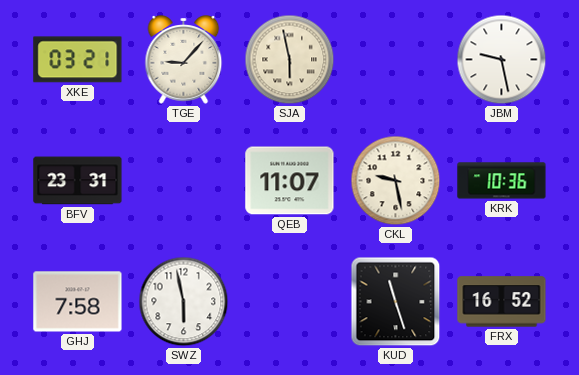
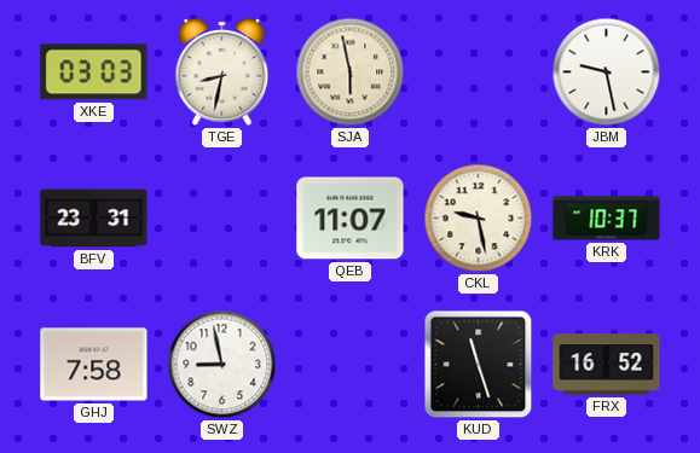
XKE: 03:21 -> 03:03 (94, 72)
TGE: 9:07 -> 8:32 (222, 72)
KRK: 10:36 -> 10:37 (607, 219)
SWZ: 5:58 -> 8:58 (222, 365)
